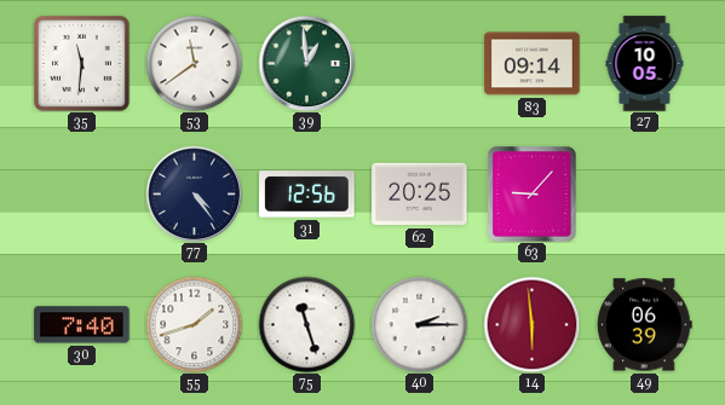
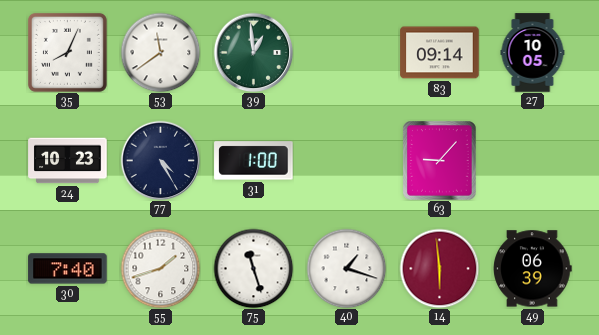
35: 11:31 -> 8:04 (67, 52)
24: none -> 10:23 (68, 161)
77: 4:24 -> 4:25 (160, 160)
31: 12:56 -> 1:00 (254, 161)
62: 20:25 -> none (420, 195)
40: 2:15 -> 1:18 (346, 268)
